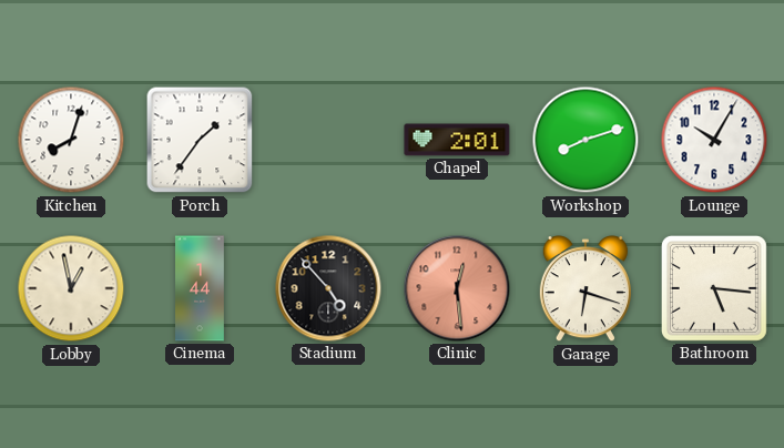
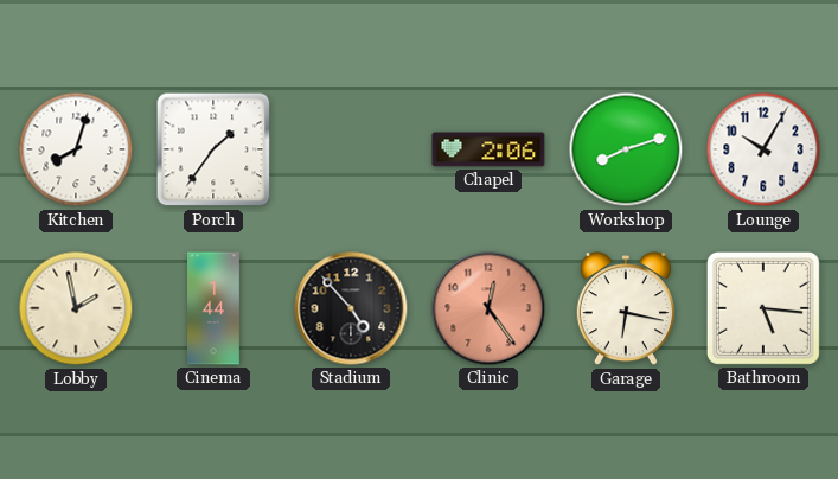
Chapel: 2:01 -> 2:06 (488, 149)
Lobby: 12:58 -> 1:58 (76, 308)
Clinic: 12:29 -> 12:24 (488, 308)
Garage: 6:18 -> 6:17 (626, 309)
